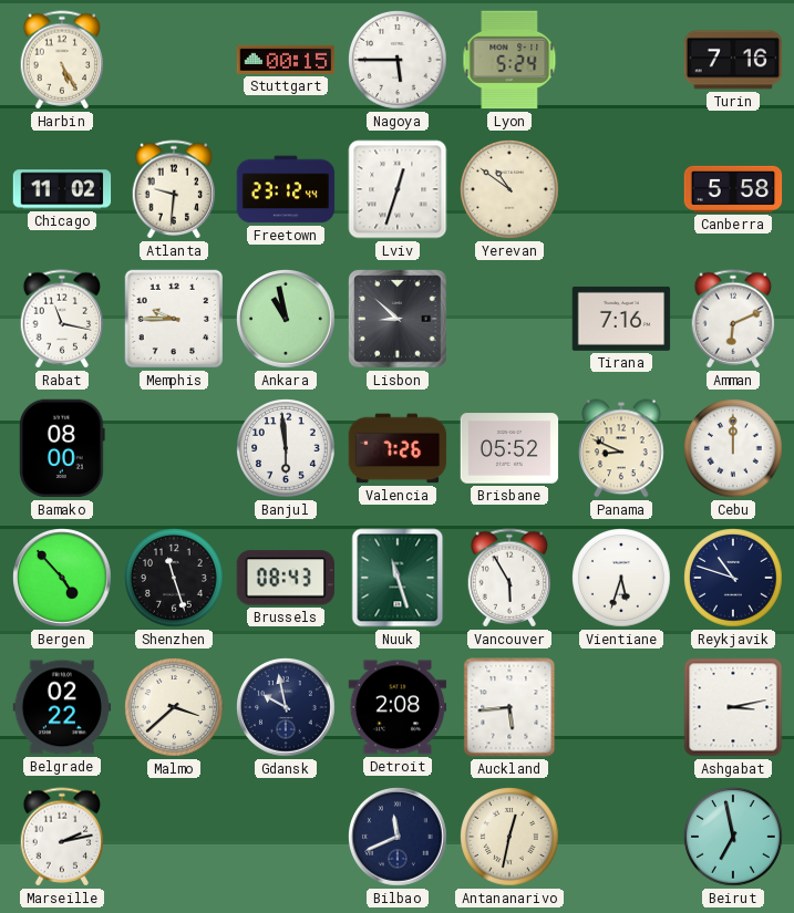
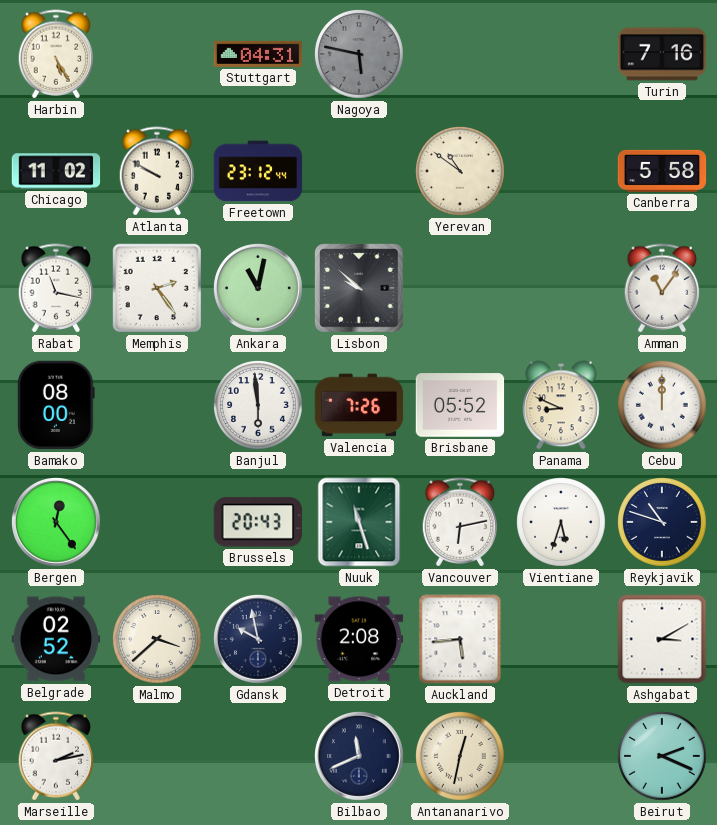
Stuttgart: 00:15 -> 04:31 (258, 54)
Nagoya: 5:45 -> 5:47 (360, 55)
Nagoya dial: white -> grey (360, 55)
Lyon: 5:24 -> none (509, 60)
Atlanta: 9:31 -> 9:50 (157, 171)
Lviv: 12:33 -> none (398, 189)
Memphis: 9:45 -> 2:24 (157, 288)
Ankara: 10:58 -> 11:02 (259, 289)
Lisbon: 8:52 -> 9:52 (359, 288)
Tirana: 7:16 -> none (621, 319)
Amman: 6:11 -> 11:06 (662, 288)
Bergen: 4:53 -> 12:24 (57, 523)
Shenzhen: 11:27 -> none (175, 579)
Brussels: 08:43 -> 20:43 (257, 522)
Vancouver: 5:55 -> 6:13 (460, 522)
Belgrade: 02:22 -> 02:52 (56, 639)
Ashgabat: 3:13 -> 3:10 (662, 639)
Beirut: 6:58 -> 2:19 (663, 757)
